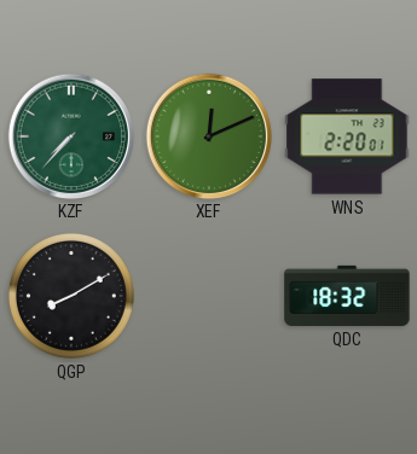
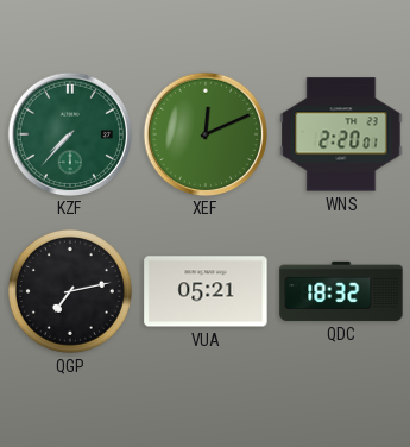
QGP: 8:10 -> 7:13 (70, 291)
VUA: none -> 05:21 (206, 291)
